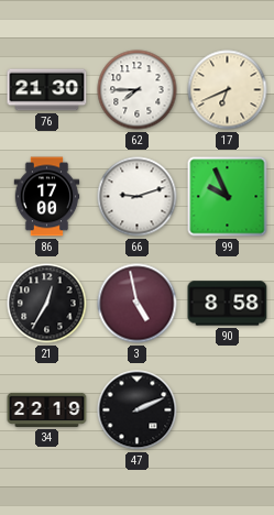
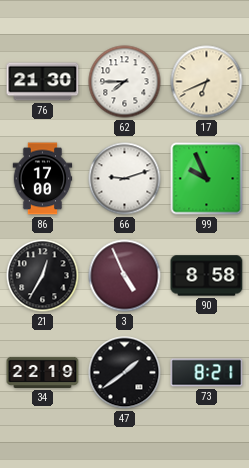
3: 4:58 -> 4:56 (125, 276)
47: 2:11 -> 1:39 (125, 373)
73: none -> 8:21 (207, 373)
